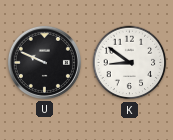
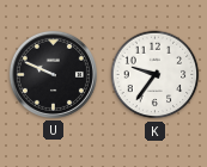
K: 8:51 -> 9:36 (156, 75)
